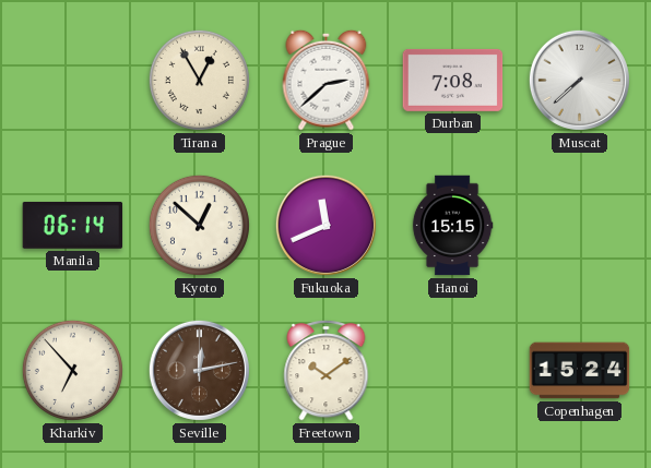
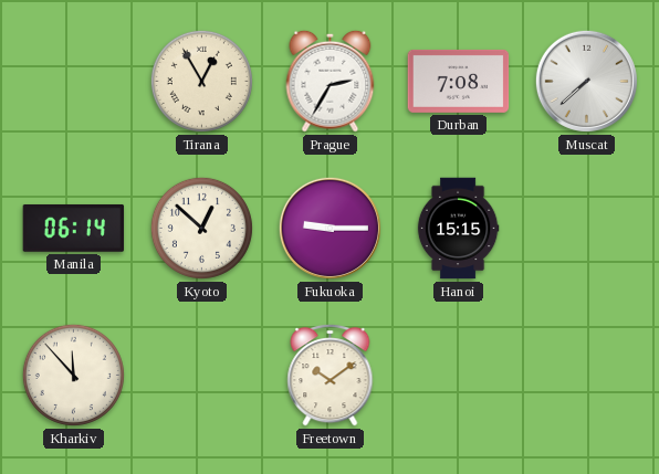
Prague: 2:38 -> 2:35 (331, 81)
Fukuoka: 11:41 -> 9:15 (329, 228)
Kharkiv: 6:53 -> 11:53 (73, 375)
Seville: 12:13 -> none (199, 370)
Copenhagen: 15:24 -> none (580, 371)
